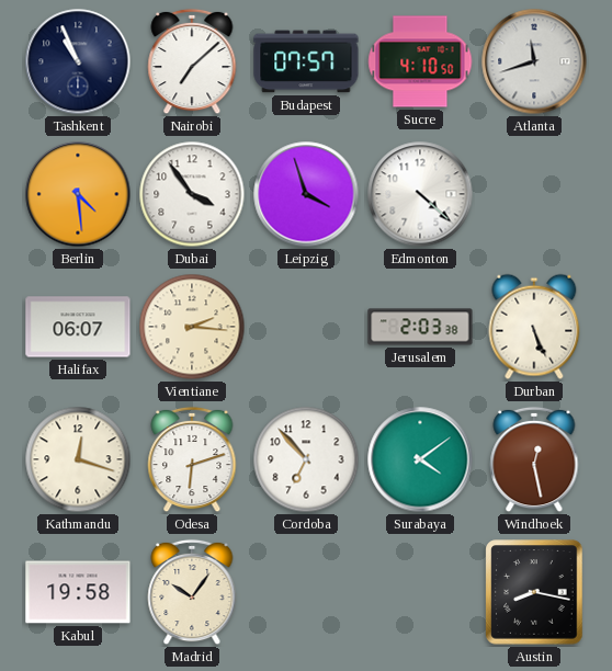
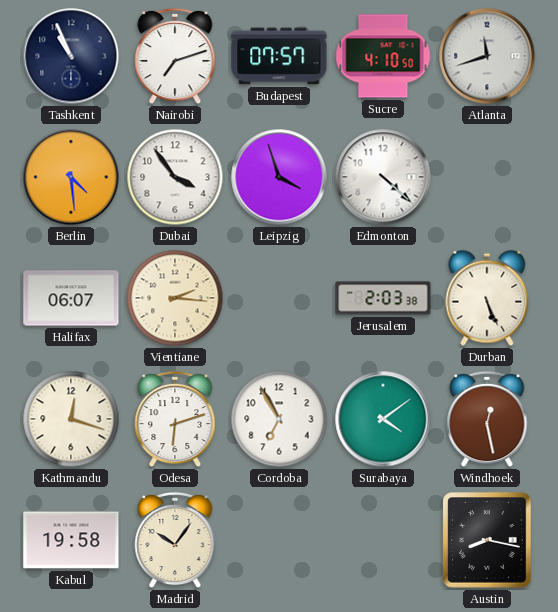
Nairobi: 7:08 -> 7:12 (175, 56)
Cordoba: 6:53 -> 6:55 (279, 419)
